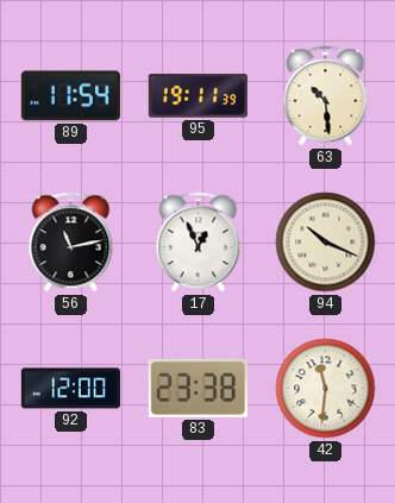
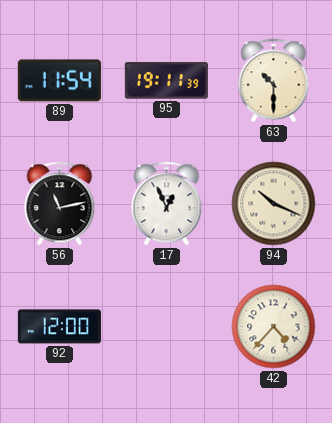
63: 10:29 -> 10:30 (274, 81)
83: 23:38 -> none (197, 388)
42: 11:31 -> 4:37 (274, 327)
